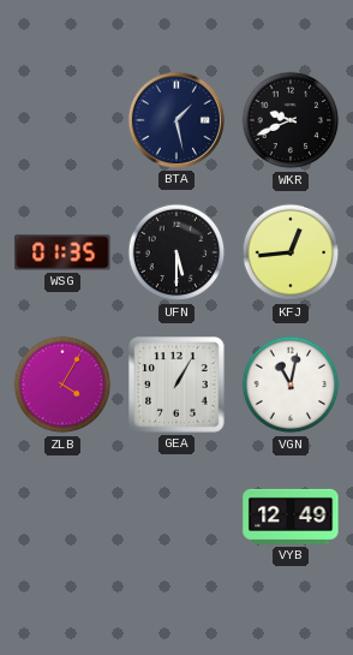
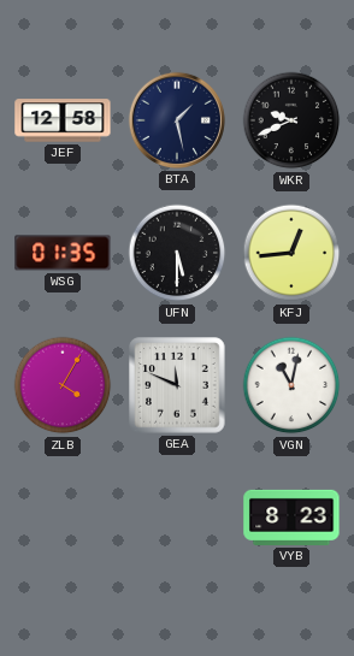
JEF: none -> 12:58 (63, 120)
GEA: 1:05 -> 11:49 (177, 385)
VYB: 12:49 -> 8:23 (291, 518)
